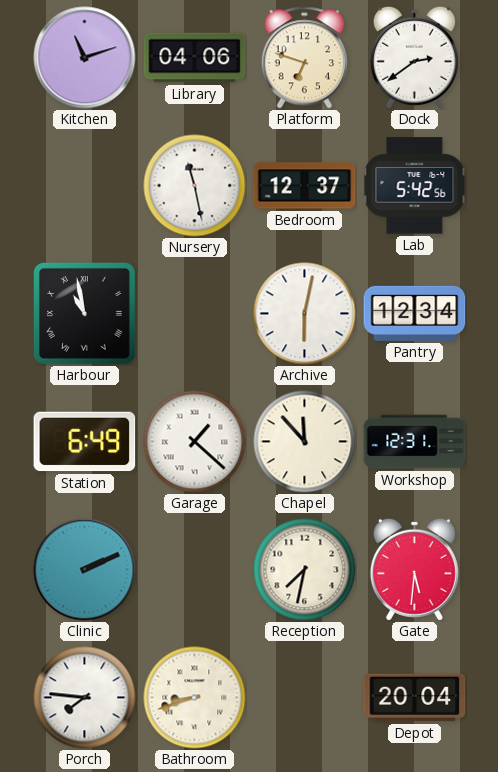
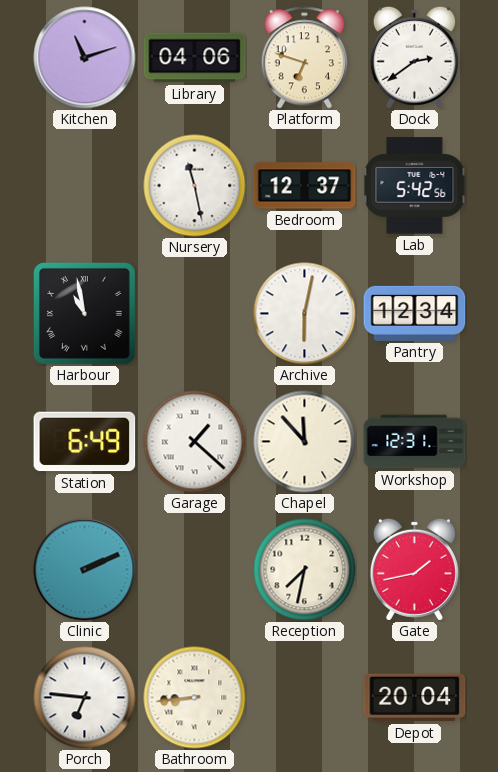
Gate: 5:31 -> 1:43 (414, 569)
Porch: 7:46 -> 6:46 (85, 698)
Bathroom: 8:42 -> 8:44 (195, 698)
